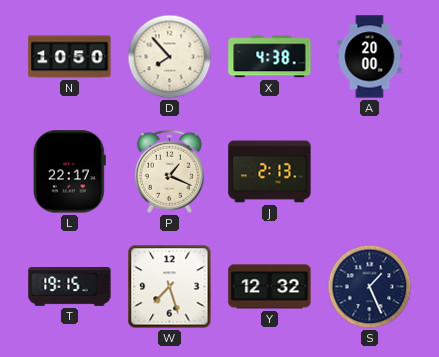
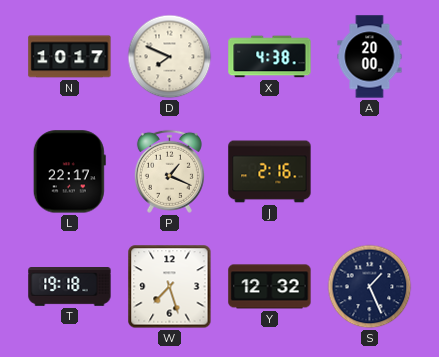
N: 10:50 -> 10:17 (70, 57)
D: 7:53 -> 7:49 (170, 57)
J: 2:13 -> 2:16 (270, 172)
T: 19:15 -> 19:18 (70, 287)
